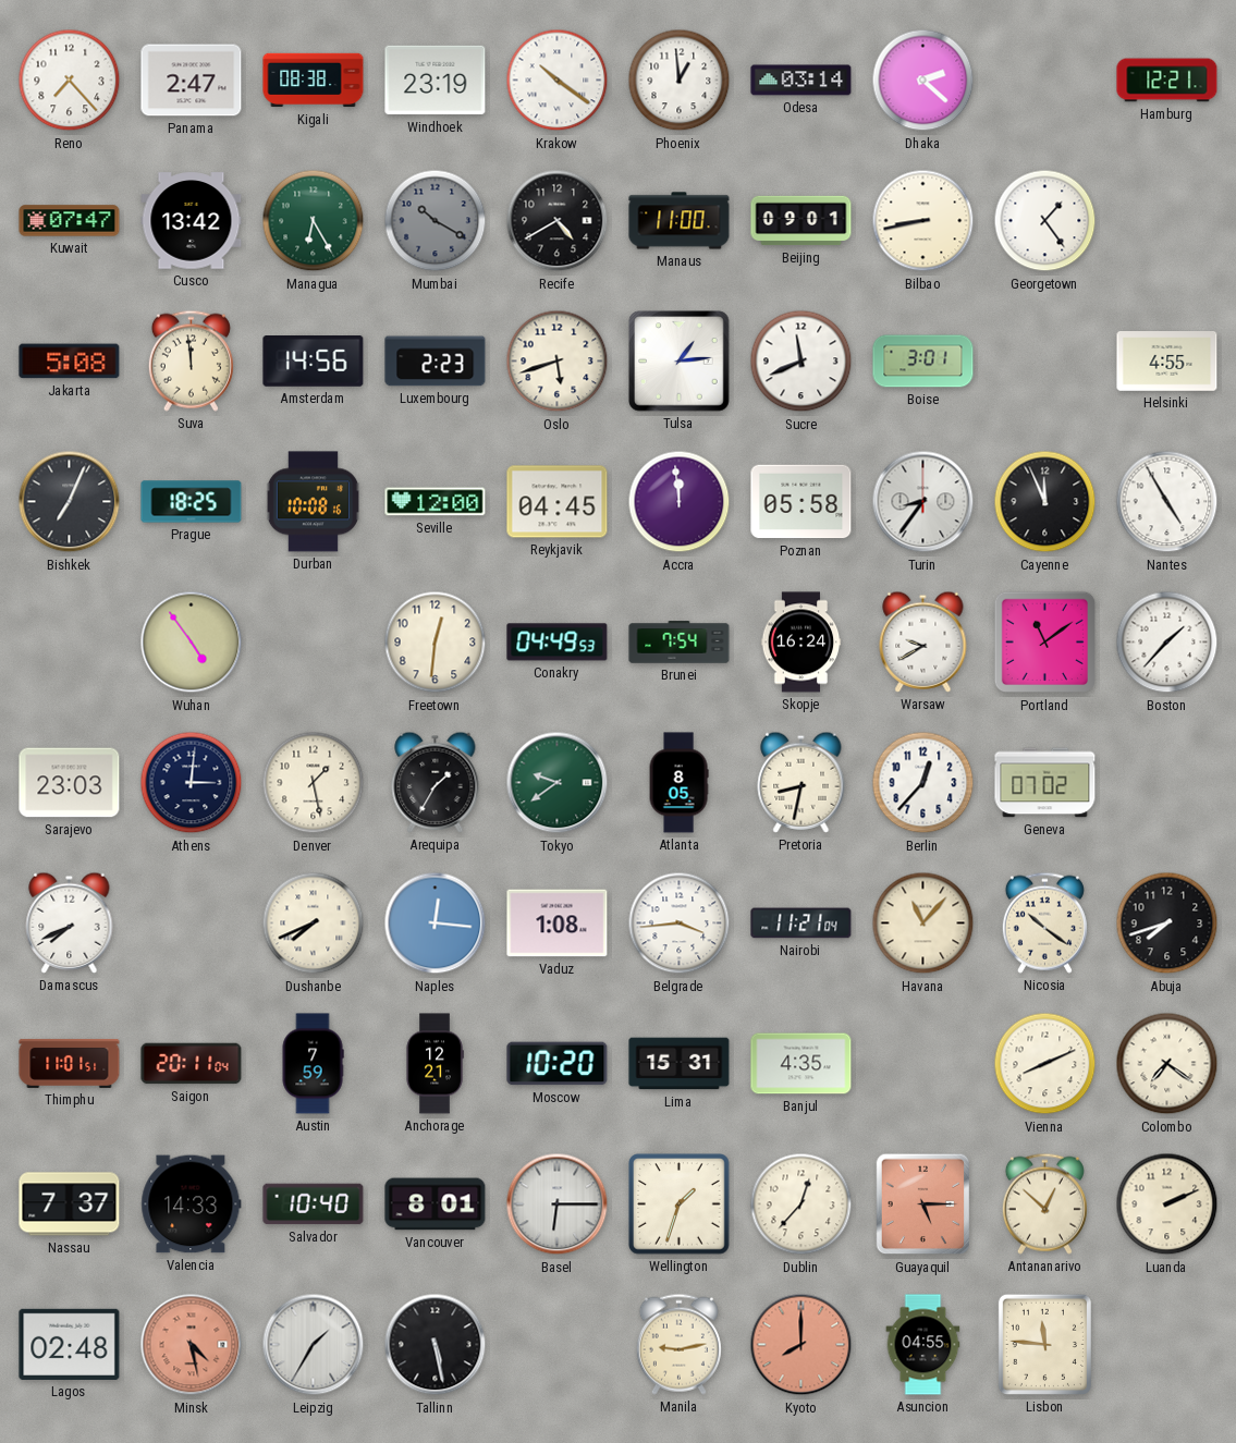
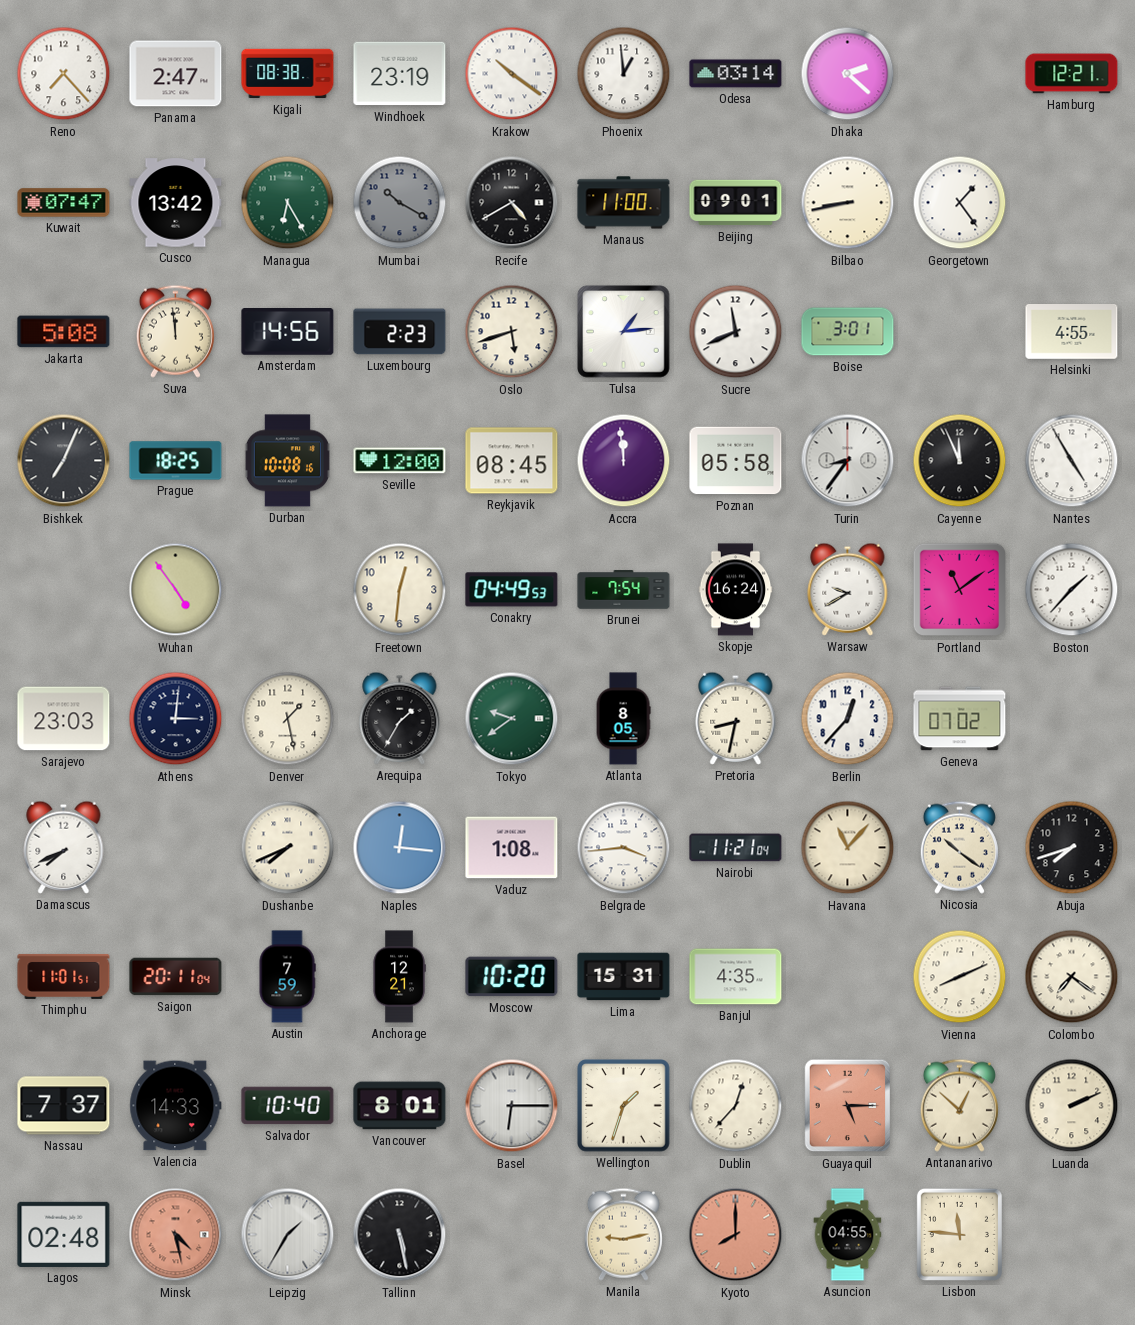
Reykjavik: 04:45 -> 08:45 (512, 461)
